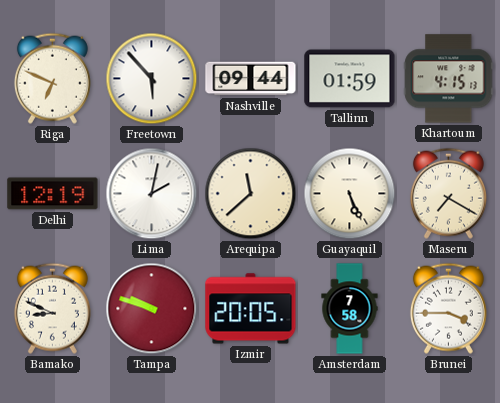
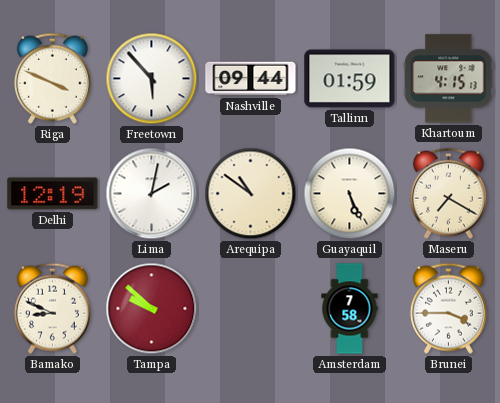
Riga: 6:49 -> 3:49 (52, 78)
Arequipa: 11:38 -> 10:51 (251, 194)
Tampa: 9:48 -> 9:52 (152, 309)
Izmir: 20:05 -> none (251, 309)
